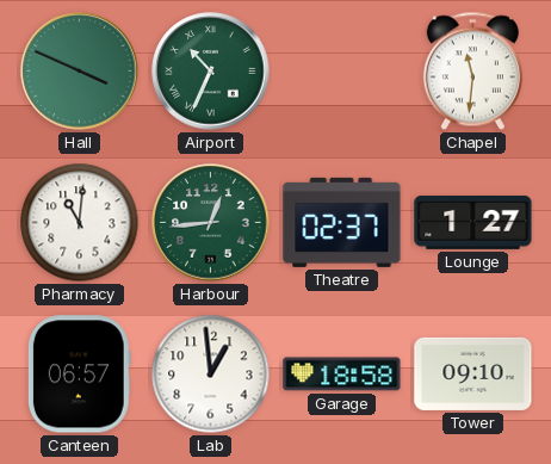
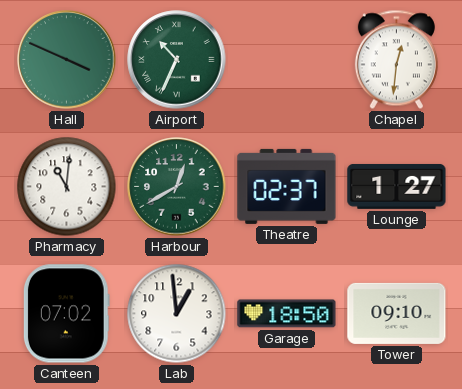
Chapel: 11:31 -> 12:31 (396, 60)
Harbour: 12:44 -> 12:40 (177, 187)
Canteen: 06:57 -> 07:02 (66, 314)
Garage: 18:58 -> 18:50 (287, 314)
